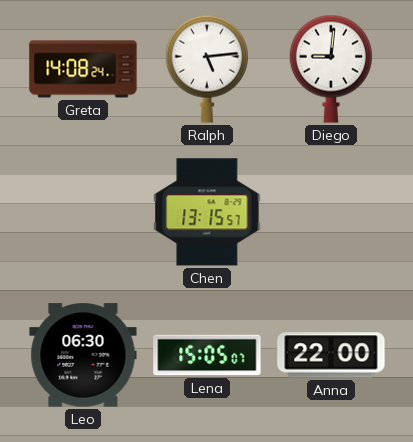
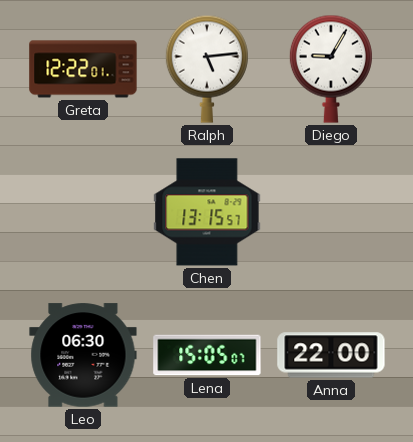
Greta: 14:08 -> 12:22 (83, 69)
Diego: 9:01 -> 9:05 (331, 69)
